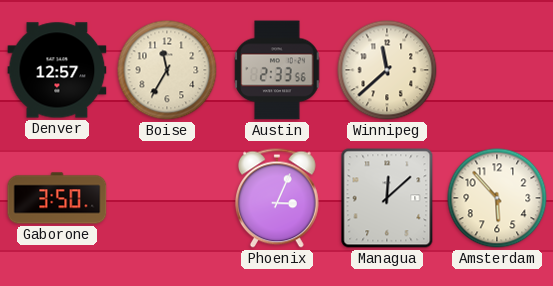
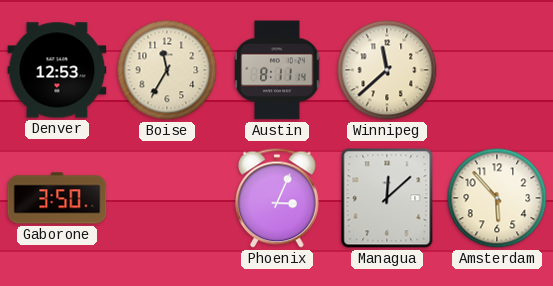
Denver: 12:57 -> 12:53 (57, 70)
Austin: 2:33 -> 8:11 (277, 70)
